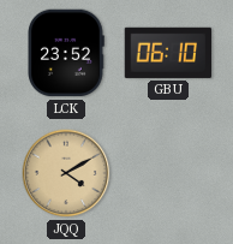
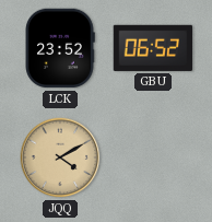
GBU: 06:10 -> 06:52 (152, 48)
